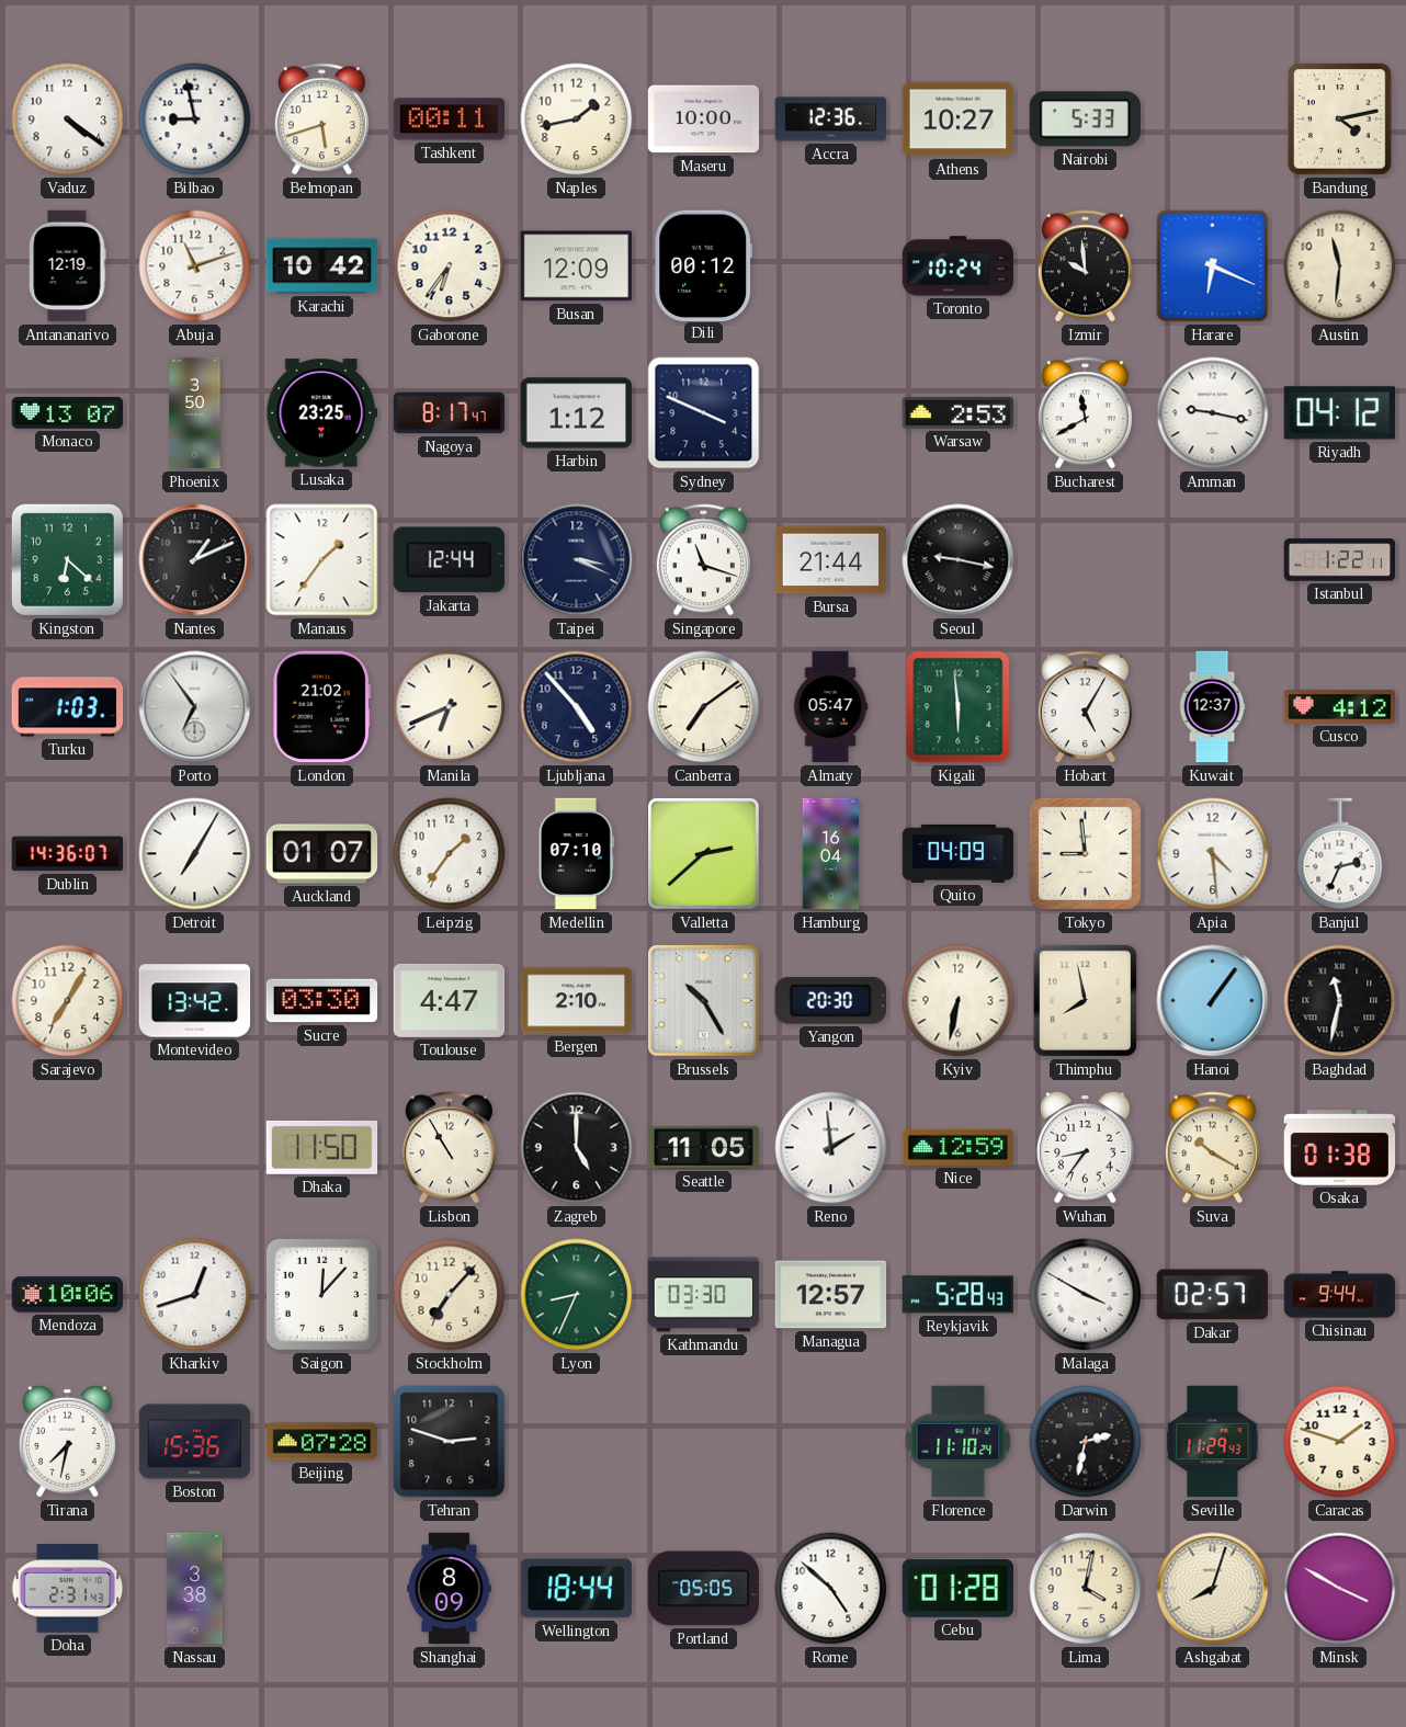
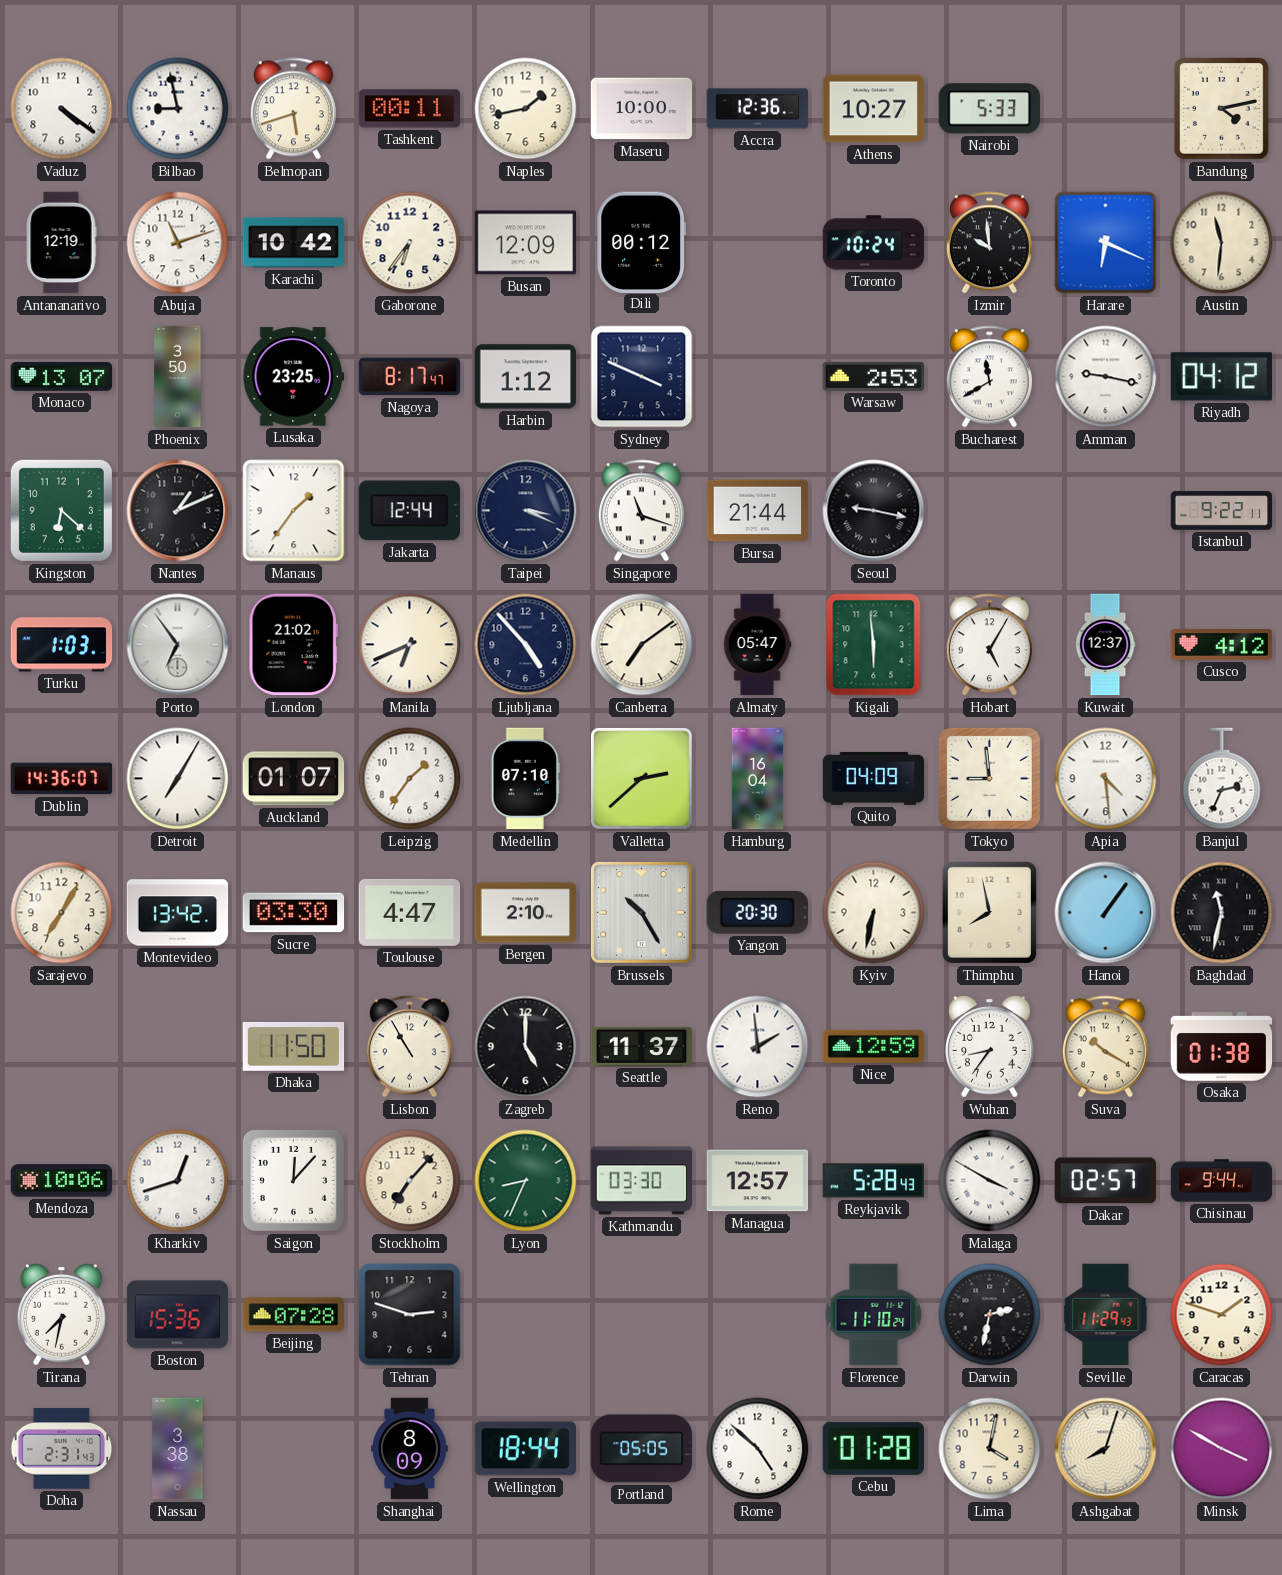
Istanbul: 1:22 -> 9:22 (1222, 511)
Seattle: 11:05 -> 11:37 (642, 1046)
